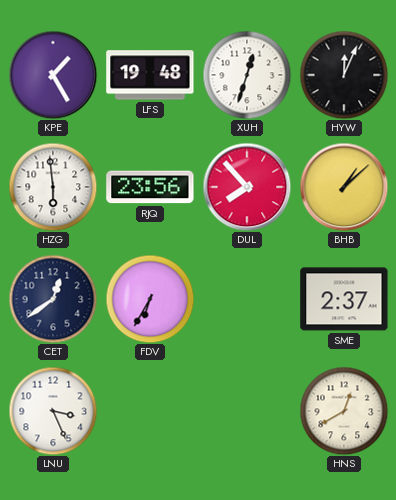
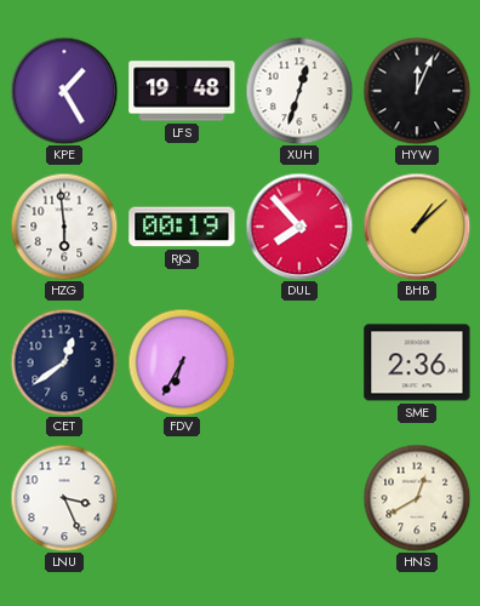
RJQ: 23:56 -> 00:19 (182, 227)
SME: 2:37 -> 2:36 (417, 362)
